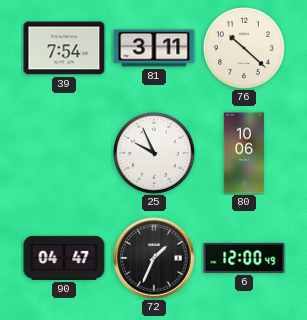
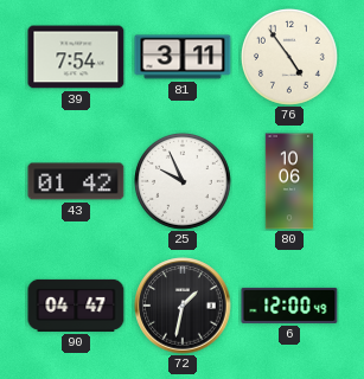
76: 10:22 -> 4:54 (290, 58)
43: none -> 01:42 (76, 181)
72: 1:34 -> 1:32 (183, 306)
